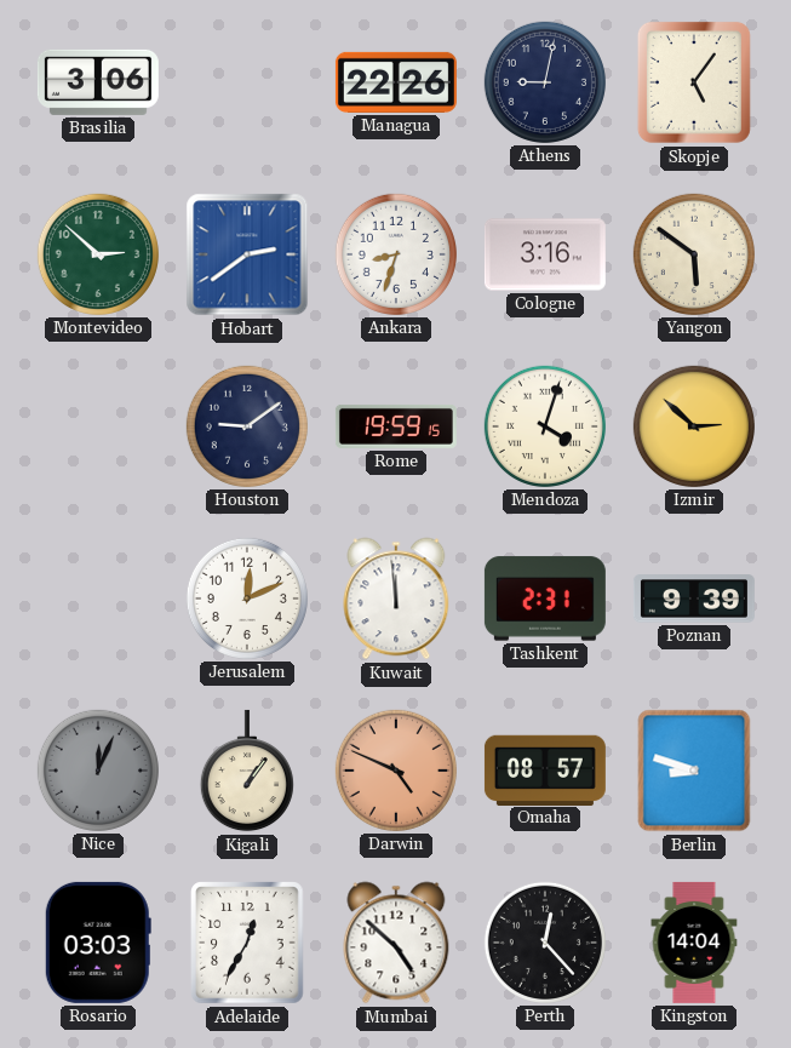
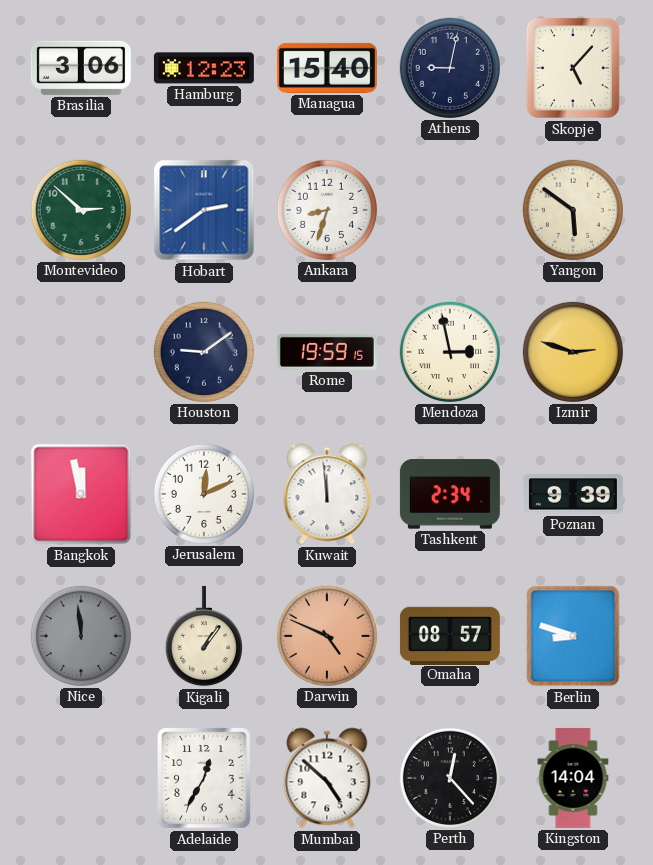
Hamburg: none -> 12:23 (204, 68)
Managua: 22:26 -> 15:40 (327, 68)
Skopje: 5:06 -> 5:07 (573, 68)
Cologne: 3:16 -> none (545, 254)
Mendoza: 4:03 -> 2:58 (450, 352)
Izmir: 2:52 -> 2:48 (573, 352)
Bangkok: none -> 11:58 (81, 494)
Tashkent: 2:31 -> 2:34 (450, 494)
Nice: 12:04 -> 11:59 (81, 636)
Rosario: 03:03 -> none (98, 943)
